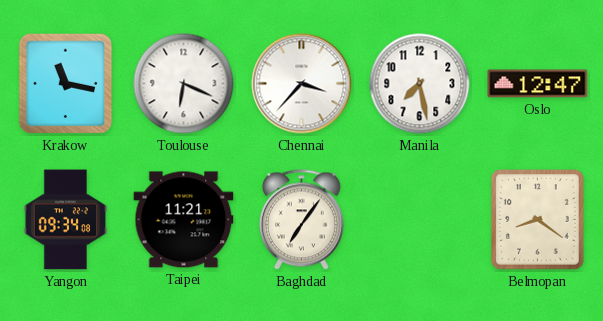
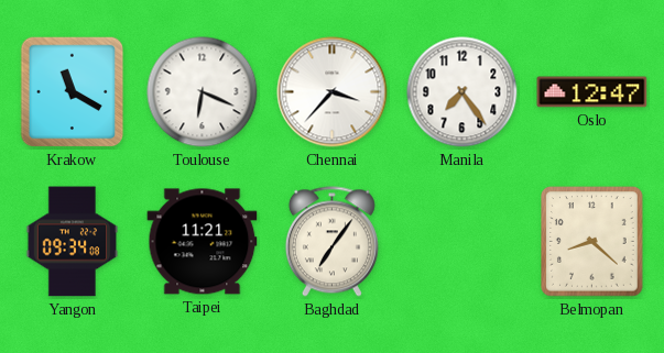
Krakow: 11:17 -> 11:20 (73, 92)
Manila: 7:28 -> 7:24 (462, 92)
Belmopan: 8:21 -> 8:22 (592, 242)
